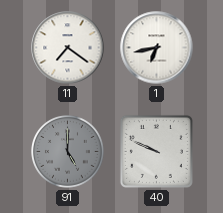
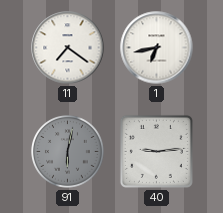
91: 5:00 -> 6:02 (68, 152)
40: 9:49 -> 9:14 (156, 151)
